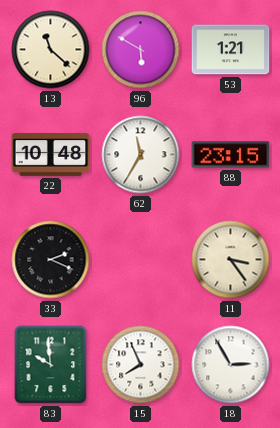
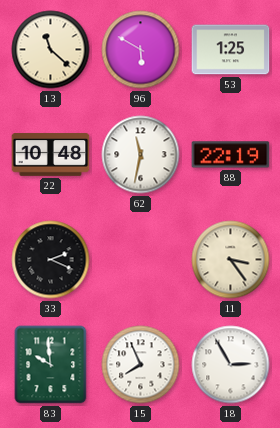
53: 1:21 -> 1:25 (231, 50)
62: 11:35 -> 11:32 (141, 155)
88: 23:15 -> 22:19 (231, 155)
